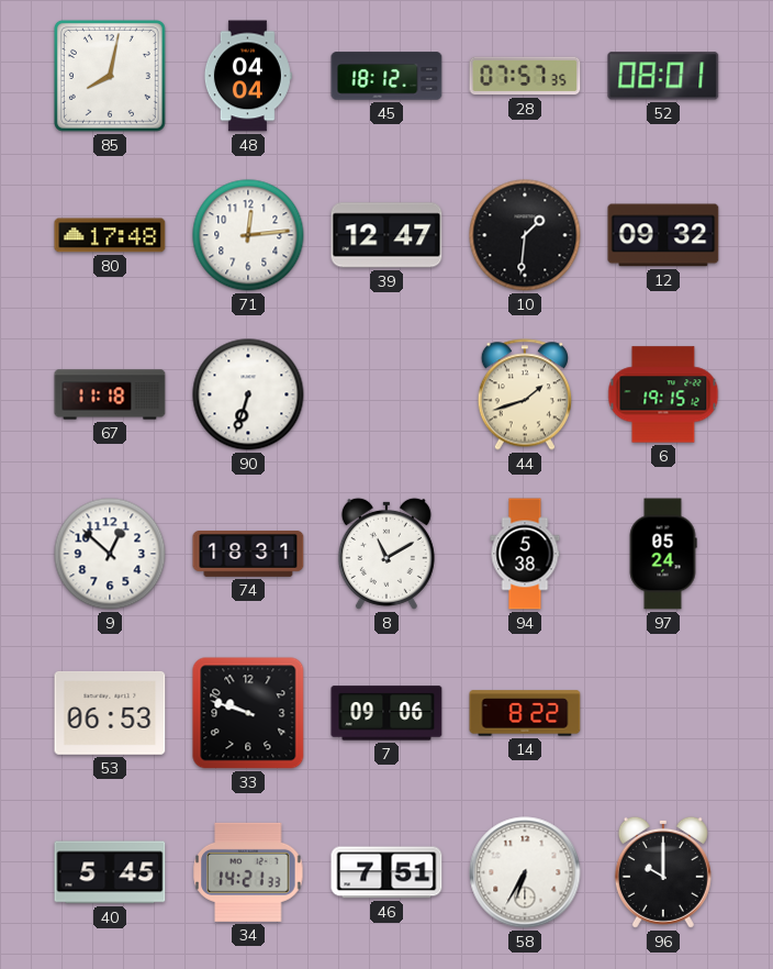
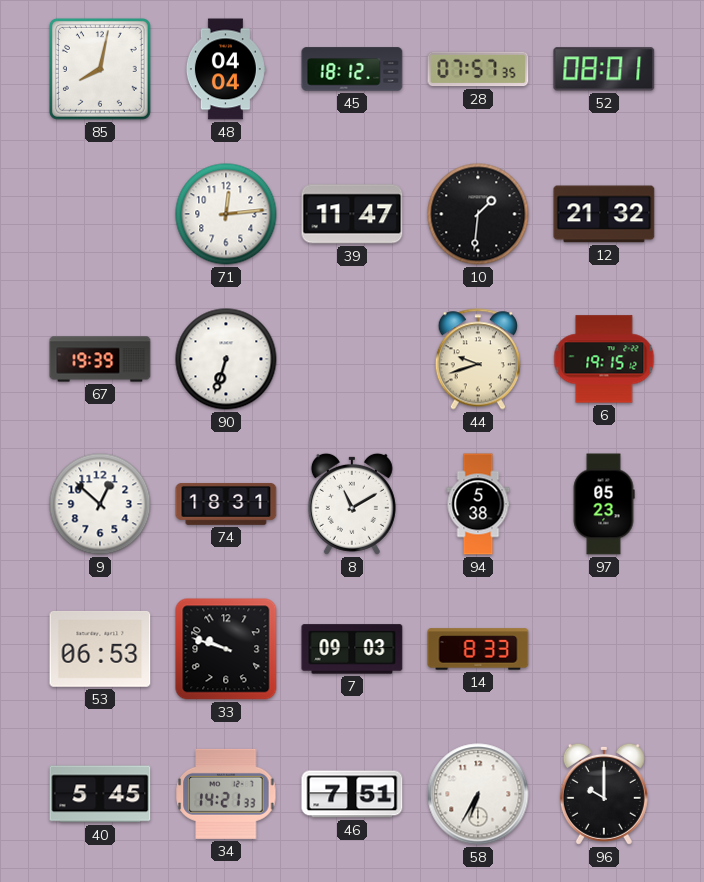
80: 17:48 -> none (110, 235)
39: 12:47 -> 11:47 (352, 214)
12: 09:32 -> 21:32 (604, 214)
67: 11:18 -> 19:39 (100, 359)
44: 1:42 -> 9:42 (477, 359)
97: 05:24 -> 05:23 (604, 504)
7: 09:06 -> 09:03 (352, 649)
14: 8:22 -> 8:33 (478, 649)
